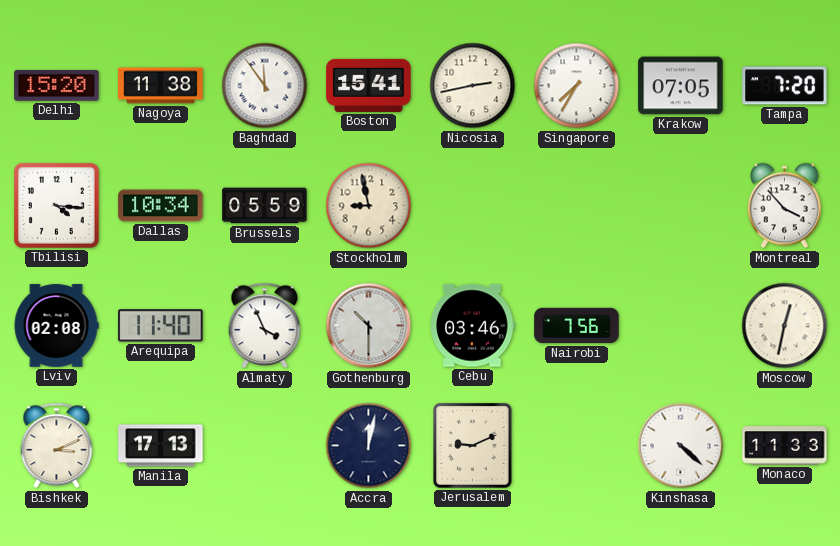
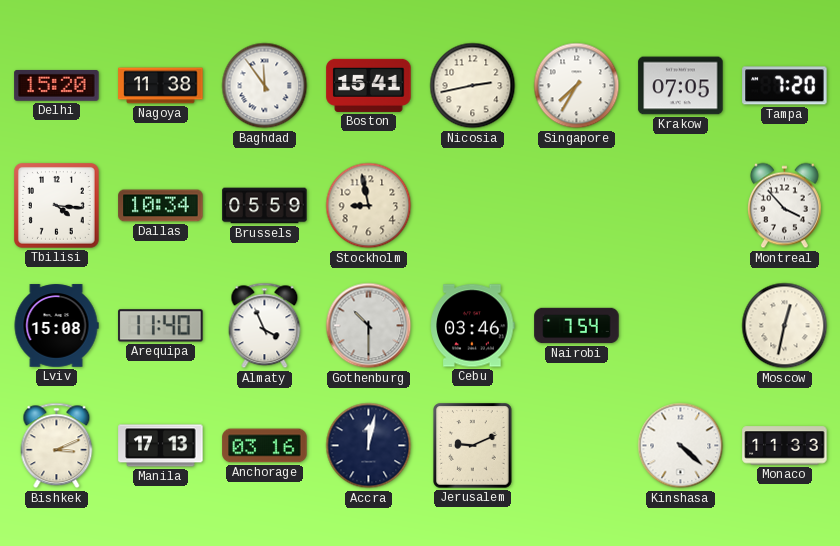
Lviv: 02:08 -> 15:08 (56, 326)
Nairobi: 7:56 -> 7:54 (577, 326)
Anchorage: none -> 03:16 (265, 446)
